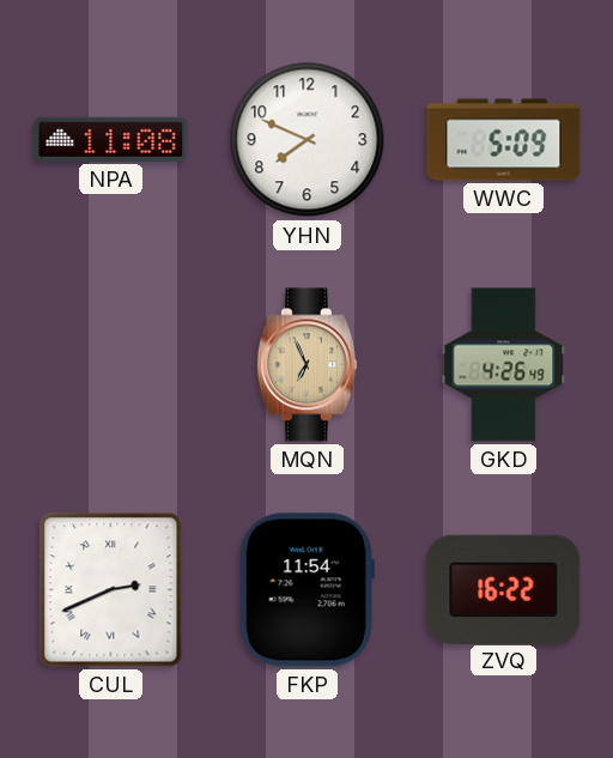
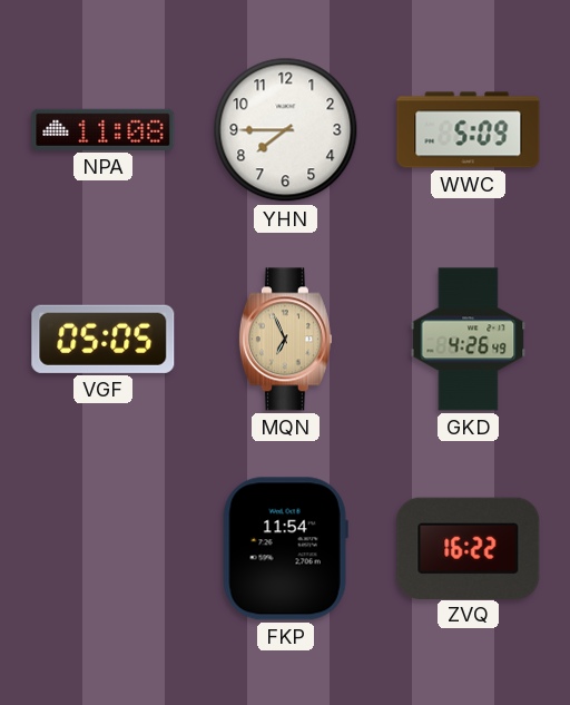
YHN: 7:49 -> 7:45 (286, 130)
VGF: none -> 05:05 (104, 339)
CUL: 2:41 -> none (111, 590)
